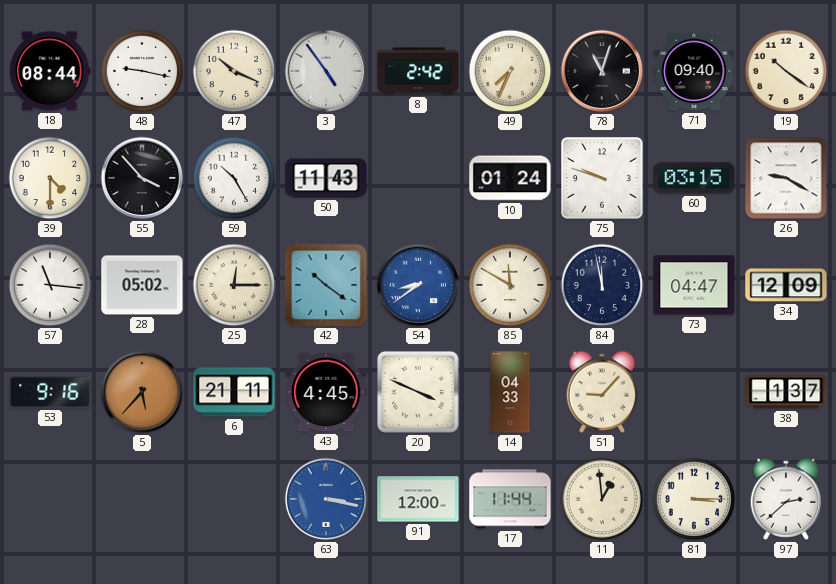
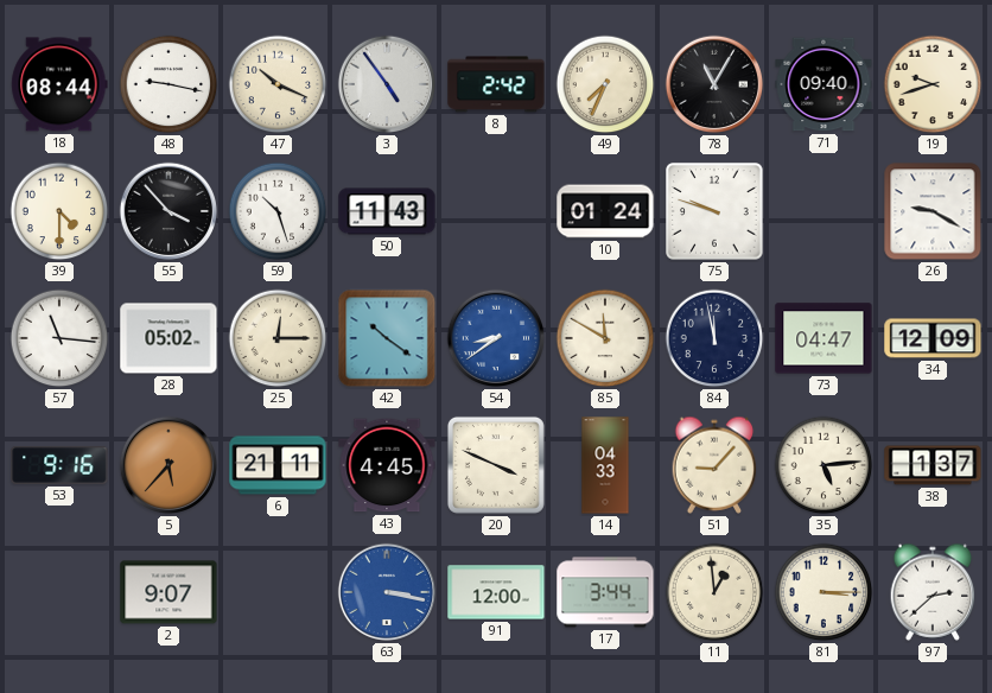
78: 11:03 -> 11:05 (714, 84)
19: 10:21 -> 9:42 (933, 84)
59: 10:25 -> 10:27 (278, 211)
60: 03:15 -> none (694, 178)
35: none -> 5:14 (824, 465)
2: none -> 9:07 (168, 592)
17: 11:44 -> 3:44 (605, 592)
